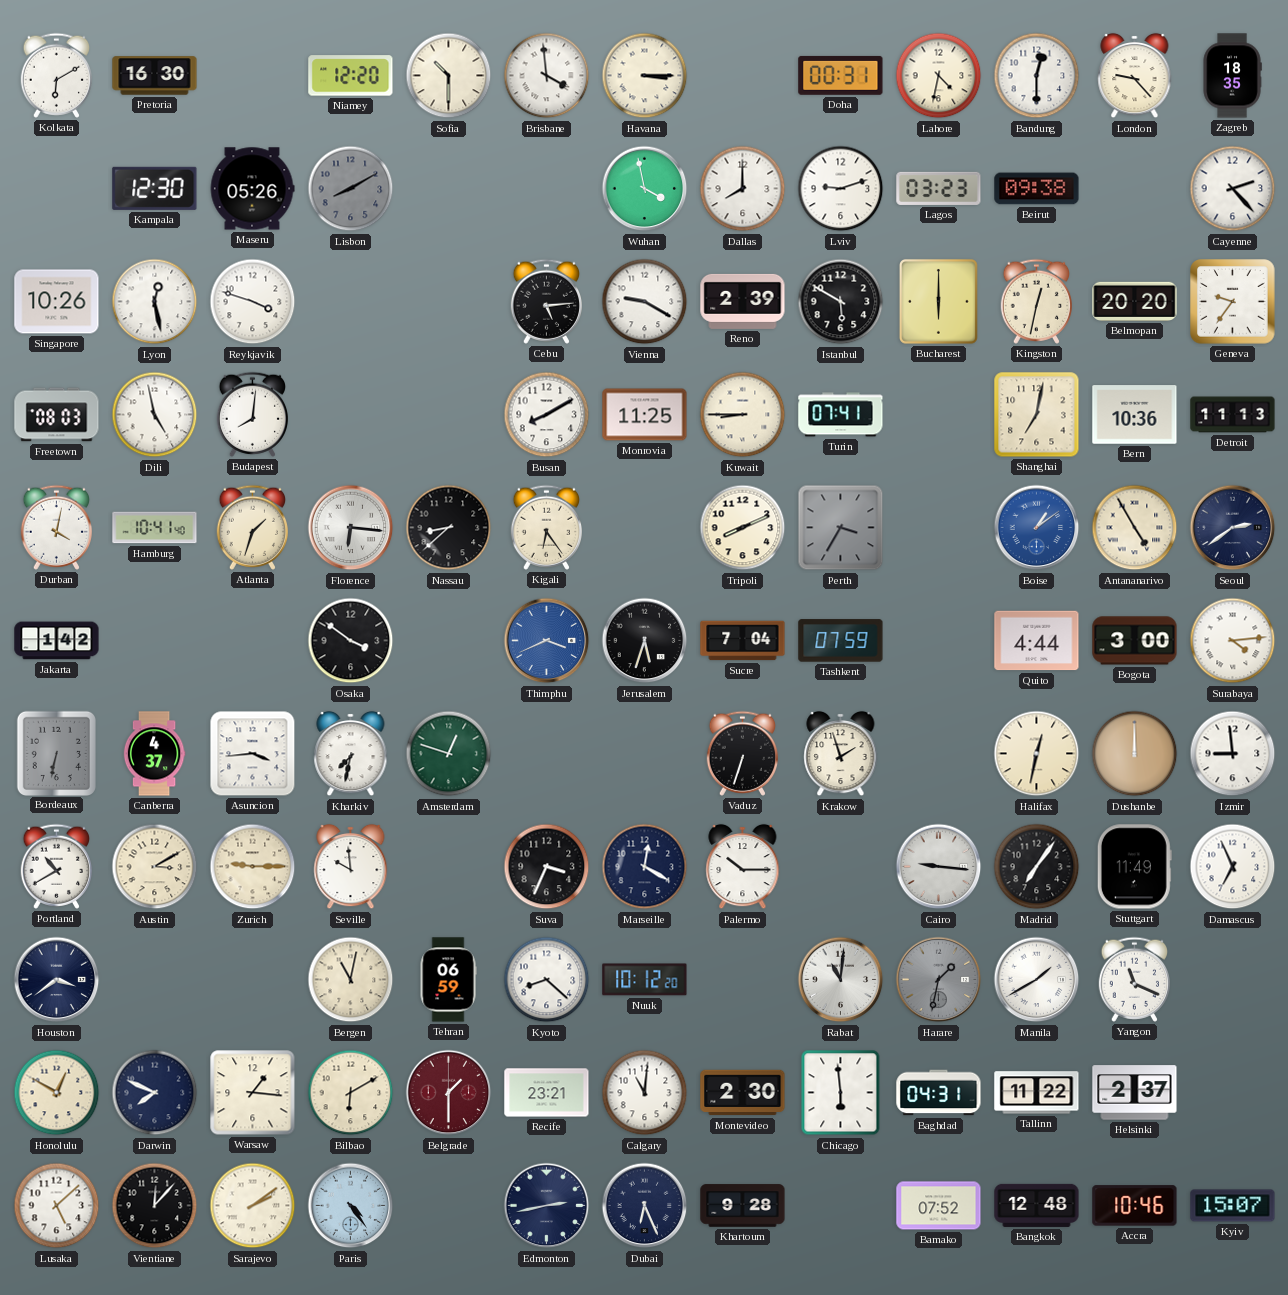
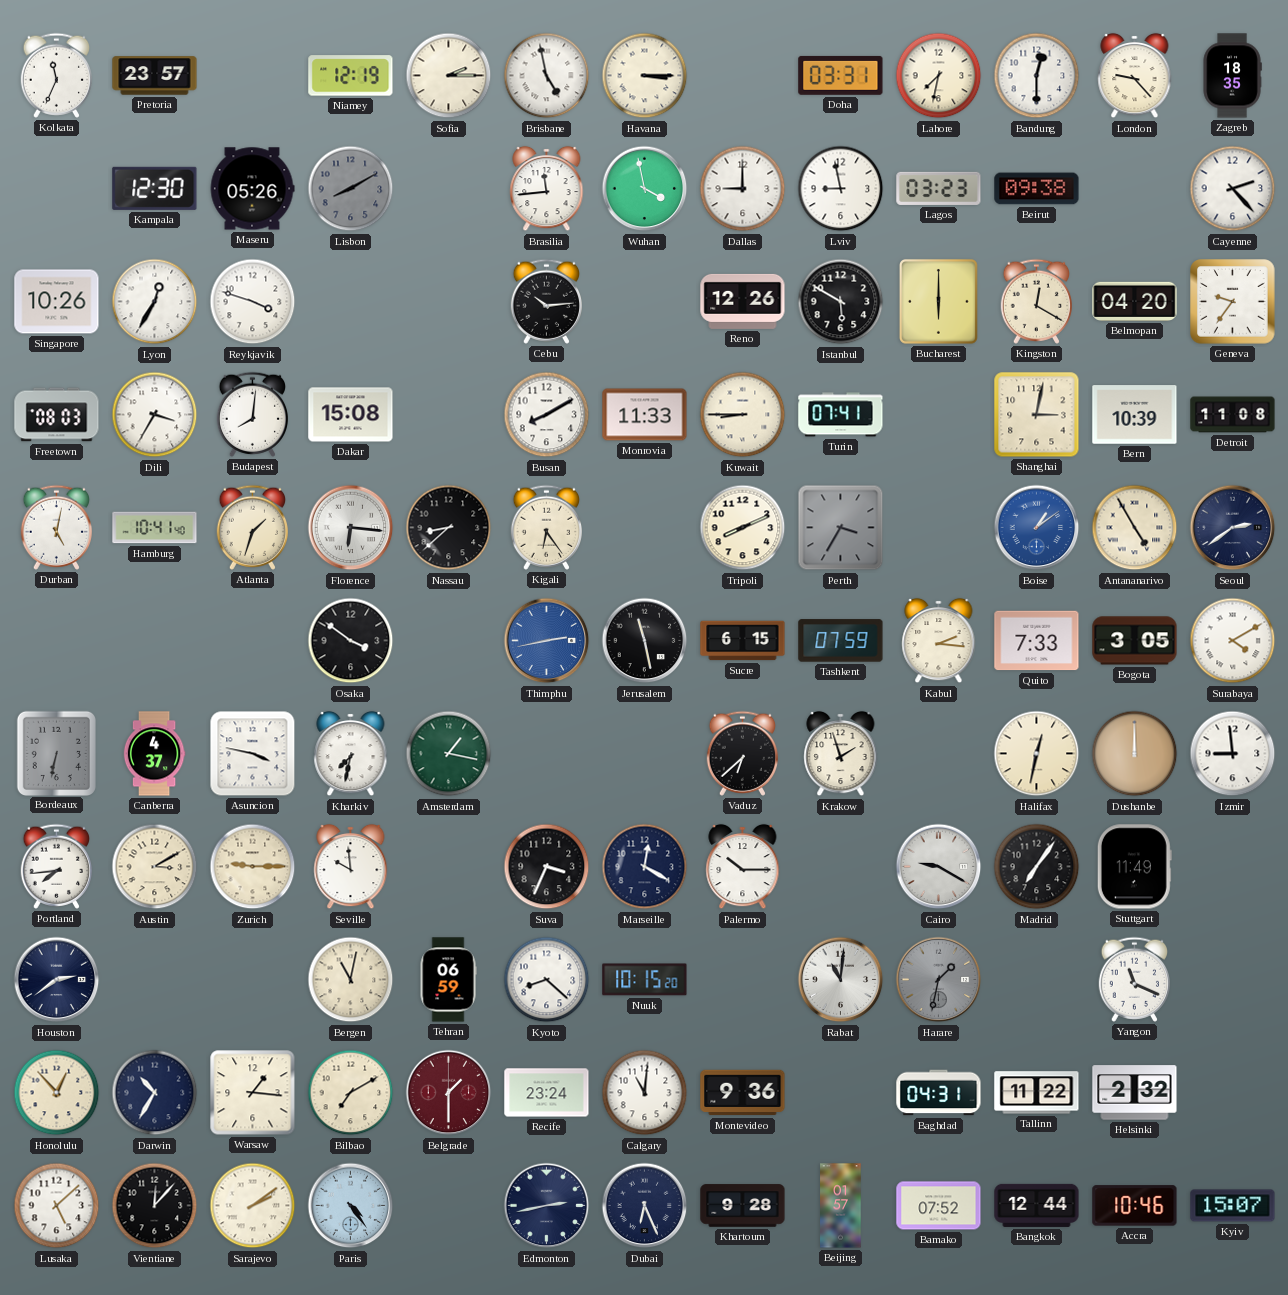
Kolkata: 6:10 -> 11:34 (56, 75)
Pretoria: 16:30 -> 23:57 (155, 76)
Niamey: 12:20 -> 12:19 (351, 76)
Sofia: 10:30 -> 2:15 (449, 76)
Brisbane: 3:59 -> 4:58 (547, 76)
Doha: 00:31 -> 03:31 (841, 75)
Lahore: 4:32 -> 7:32 (939, 76)
Brasilia: none -> 11:44 (547, 189)
Dallas: 8:00 -> 9:00 (743, 189)
Lviv: 9:12 -> 8:58 (841, 189)
Lyon: 12:28 -> 12:35 (155, 302)
Cebu: 5:14 -> 10:14 (546, 301)
Vienna: 9:20 -> none (645, 302)
Reno: 2:39 -> 12:26 (743, 301)
Kingston: 12:32 -> 12:20 (1036, 301)
Belmopan: 20:20 -> 04:20 (1135, 301)
Dili: 4:58 -> 3:35 (155, 415)
Dakar: none -> 15:08 (351, 415)
Monrovia: 11:25 -> 11:33 (645, 415)
Shanghai: 7:02 -> 3:02 (1037, 415)
Bern: 10:36 -> 10:39 (1135, 415)
Detroit: 11:13 -> 11:08 (1233, 415)
Durban: 4:02 -> 5:02 (56, 527)
Jakarta: 1:42 -> none (57, 641)
Thimphu: 3:41 -> 2:43 (547, 641)
Jerusalem: 5:33 -> 11:28 (645, 641)
Sucre: 7:04 -> 6:15 (743, 641)
Kabul: none -> 2:16 (939, 641)
Quito: 4:44 -> 7:33 (1037, 641)
Bogota: 3:00 -> 3:05 (1135, 641)
Surabaya: 4:14 -> 4:10 (1233, 641)
Asuncion: 3:44 -> 3:47 (253, 754)
Amsterdam: 12:48 -> 1:17 (449, 754)
Vaduz: 6:33 -> 6:38 (742, 753)
Portland: 10:40 -> 7:44 (56, 866)
Cairo: 9:16 -> 9:20 (939, 867)
Damascus: 6:56 -> none (1233, 867)
Houston: 3:39 -> 2:39 (57, 980)
Nuuk: 10:12 -> 10:15 (645, 980)
Manila: 1:40 -> none (1037, 980)
Honolulu: 12:50 -> 12:53 (57, 1093)
Darwin: 7:49 -> 10:35 (155, 1093)
Bilbao: 6:10 -> 7:10 (351, 1093)
Recife: 23:21 -> 23:24 (547, 1093)
Montevideo: 2:30 -> 9:36 (743, 1093)
Chicago: 5:59 -> none (841, 1093)
Helsinki: 2:37 -> 2:32 (1135, 1093)
Beijing: none -> 01:57 (841, 1206)
Bangkok: 12:48 -> 12:44 (1037, 1205)
